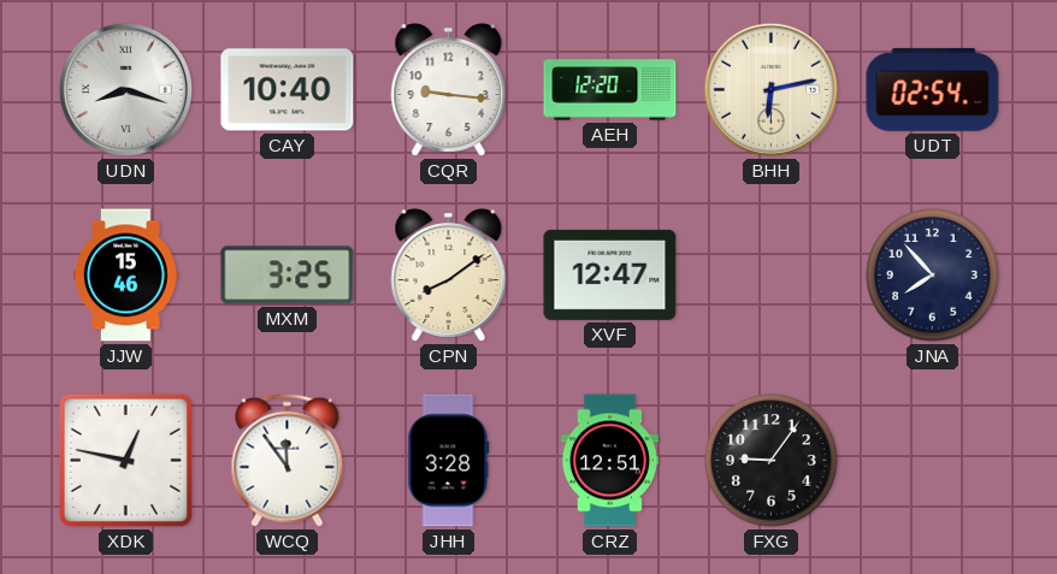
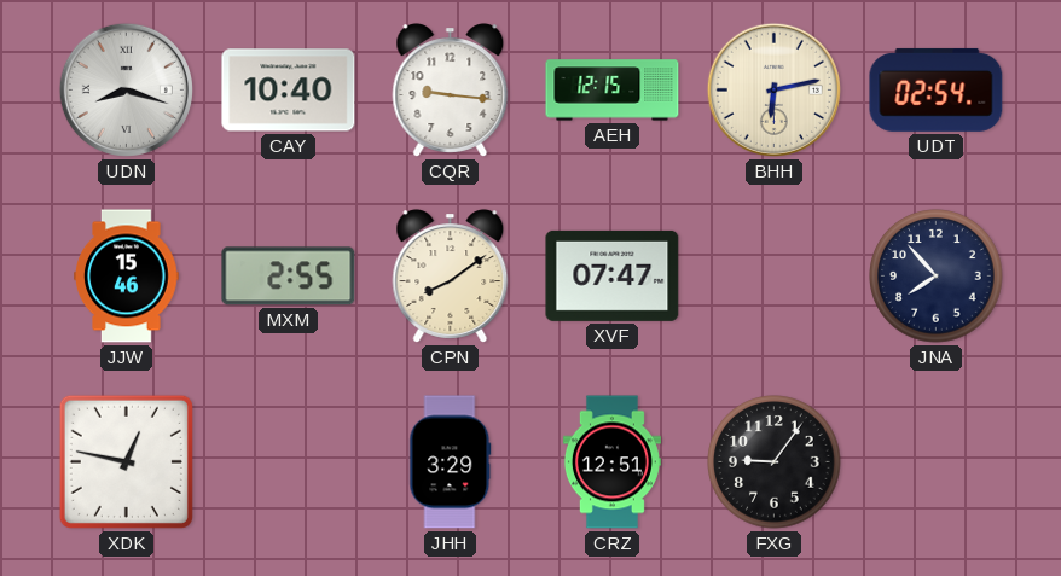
AEH: 12:20 -> 12:15 (613, 91)
MXM: 3:25 -> 2:55 (289, 277)
XVF: 12:47 -> 07:47 (613, 275)
WCQ: 11:54 -> none (288, 460)
JHH: 3:28 -> 3:29 (451, 462)
